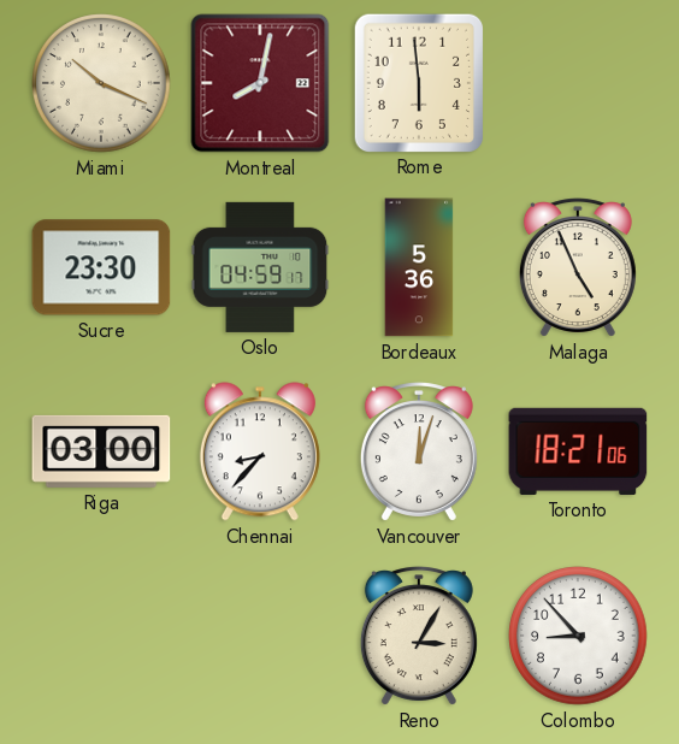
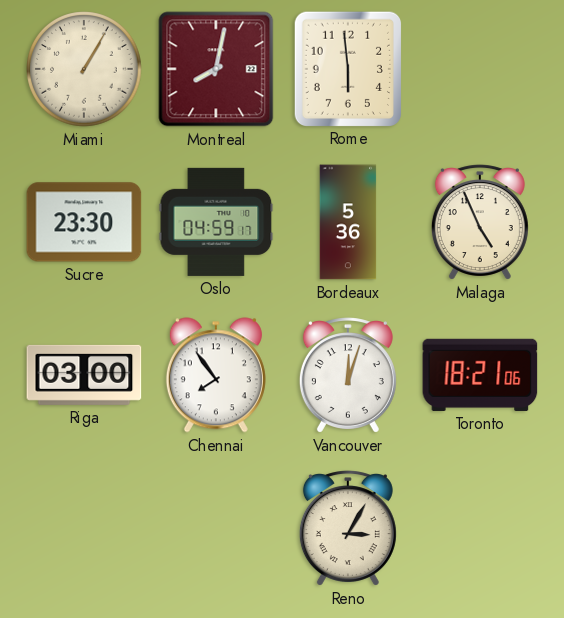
Miami: 10:19 -> 1:05 (84, 69)
Chennai: 8:37 -> 7:54 (216, 375)
Colombo: 8:53 -> none (578, 636)
